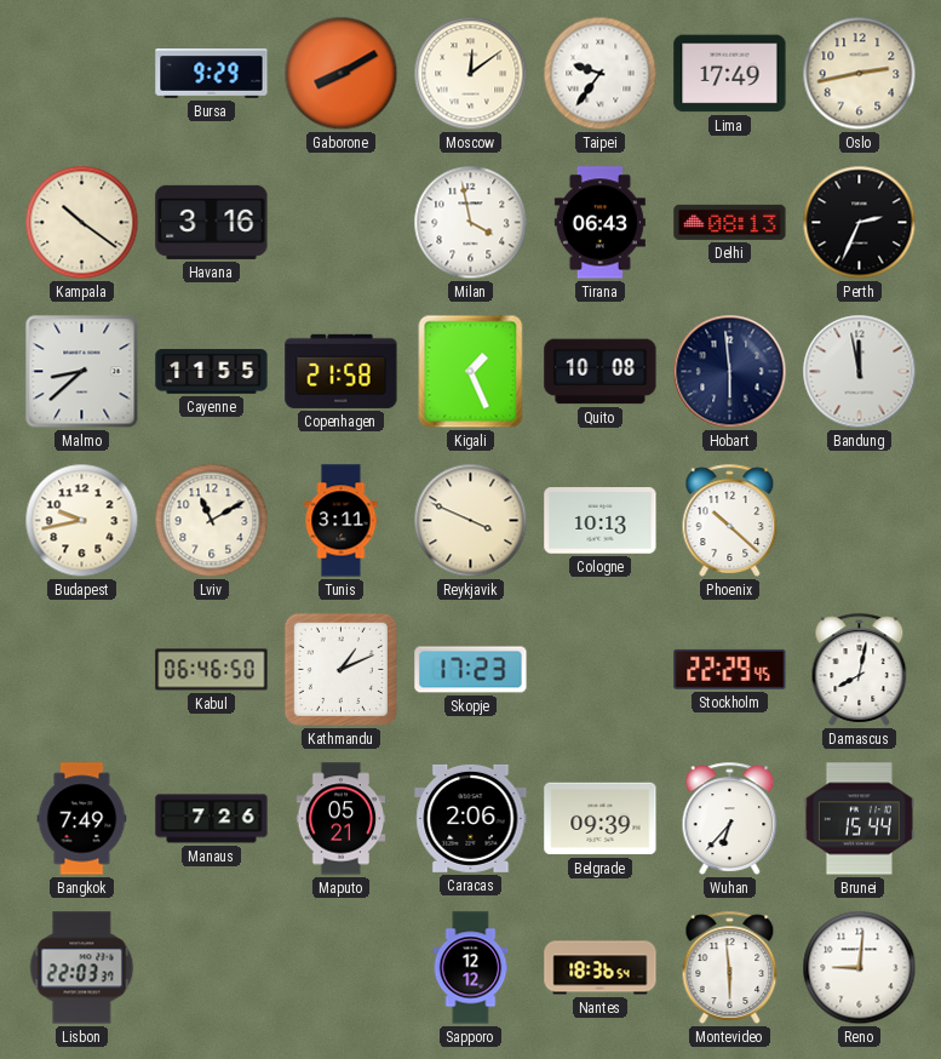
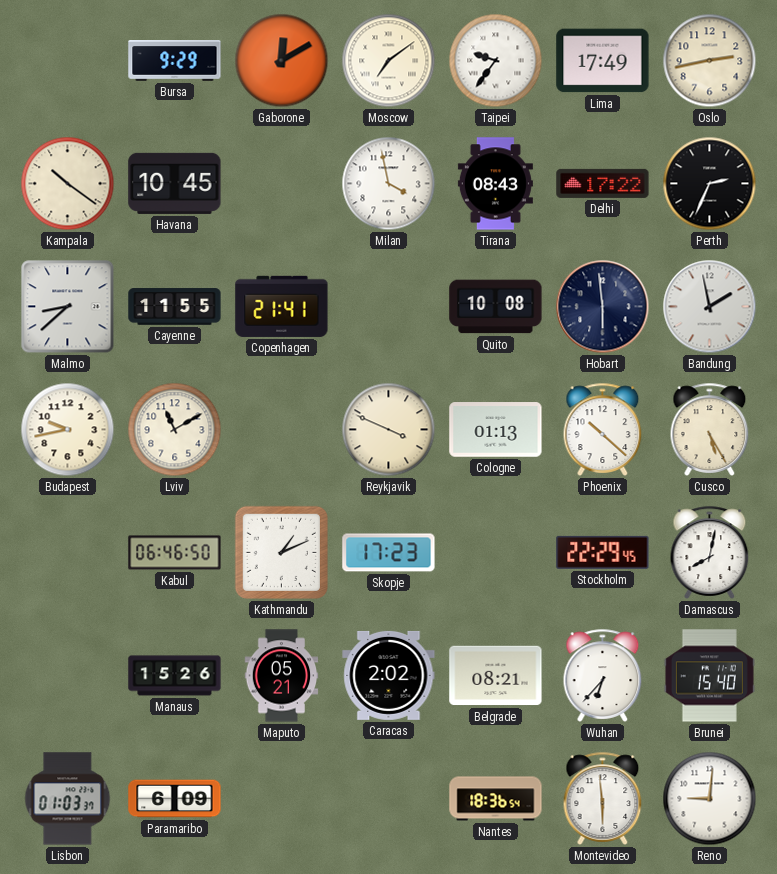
Gaborone: 8:10 -> 12:10 (282, 61)
Moscow: 12:09 -> 7:09 (389, 61)
Havana: 3:16 -> 10:45 (175, 183)
Tirana: 06:43 -> 08:43 (495, 184)
Delhi: 08:13 -> 17:22 (603, 183)
Copenhagen: 21:58 -> 21:41 (282, 306)
Kigali: 1:26 -> none (471, 372)
Bandung: 11:58 -> 1:58 (710, 307)
Tunis: 3:11 -> none (342, 521)
Cologne: 10:13 -> 01:13 (496, 430)
Cusco: none -> 5:25 (710, 429)
Bangkok: 7:49 -> none (82, 819)
Manaus: 7:26 -> 15:26 (175, 676)
Caracas: 2:06 -> 2:02 (389, 675)
Belgrade: 09:39 -> 08:21 (496, 676)
Brunei: 15:44 -> 15:40 (709, 676)
Lisbon: 22:03 -> 01:03 (68, 799)
Paramaribo: none -> 6:09 (175, 799)
Sapporo: 12:12 -> none (471, 968)
